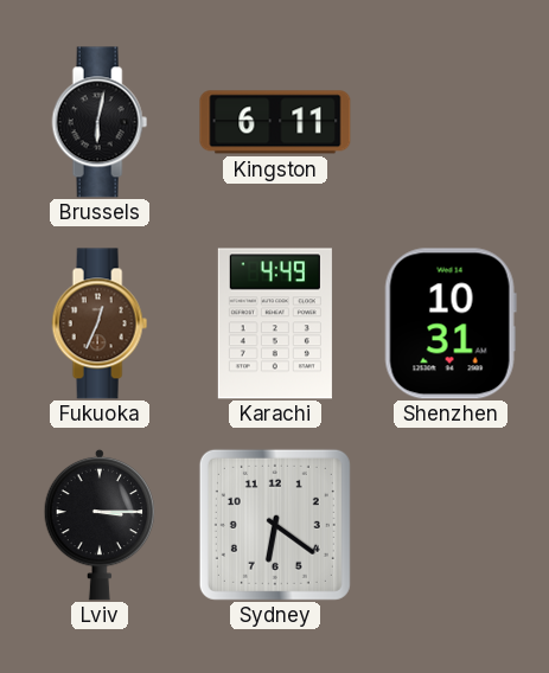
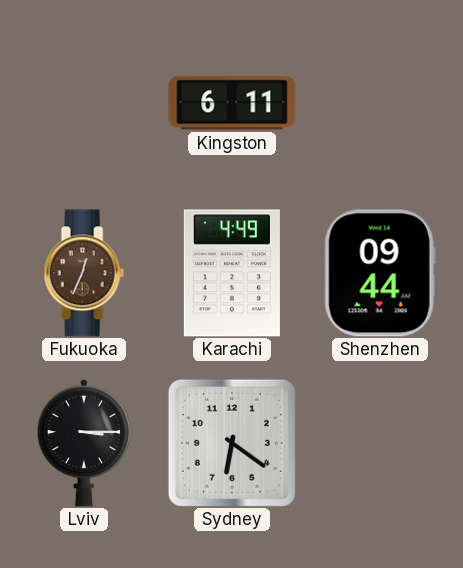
Brussels: 6:02 -> none (100, 122)
Shenzhen: 10:31 -> 09:44 (380, 273)
